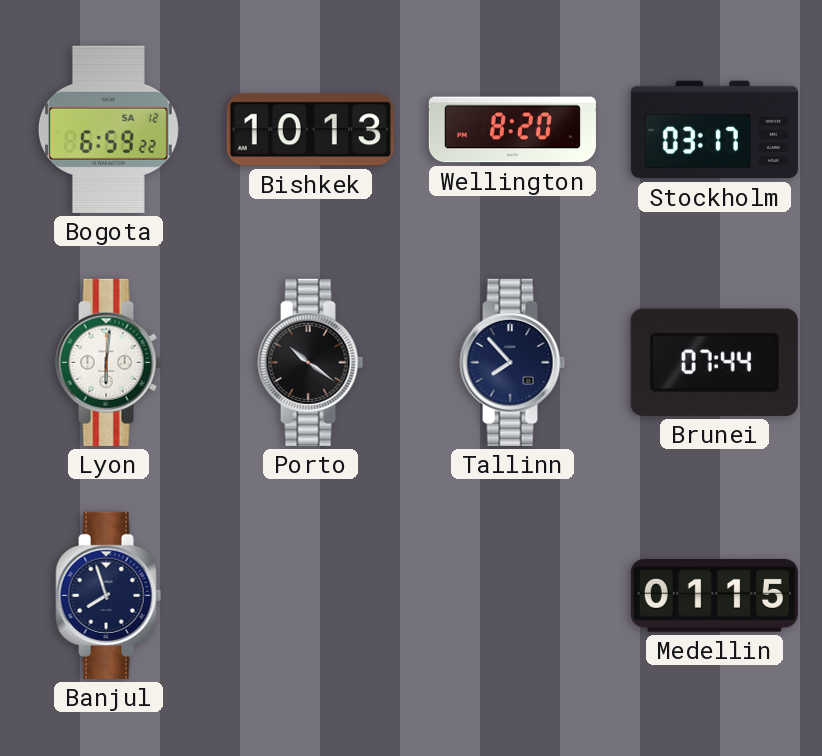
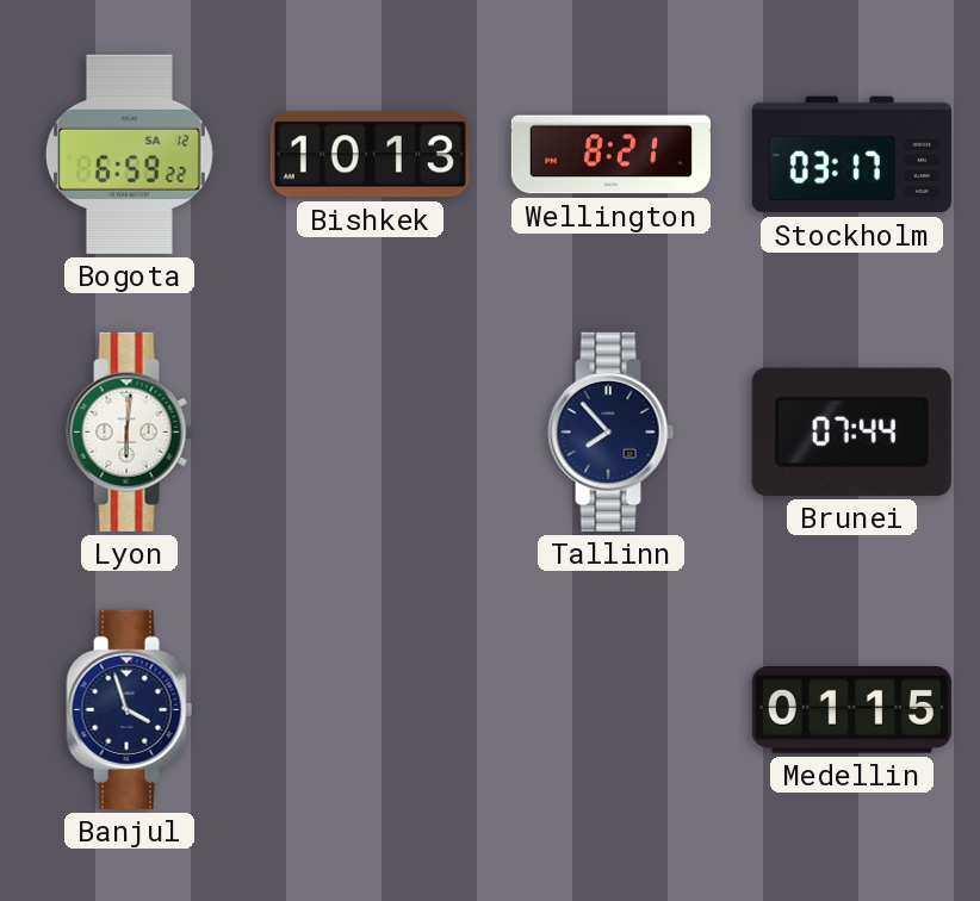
Wellington: 8:20 -> 8:21 (610, 155)
Porto: 10:21 -> none (311, 362)
Banjul: 7:57 -> 3:57 (130, 709)
